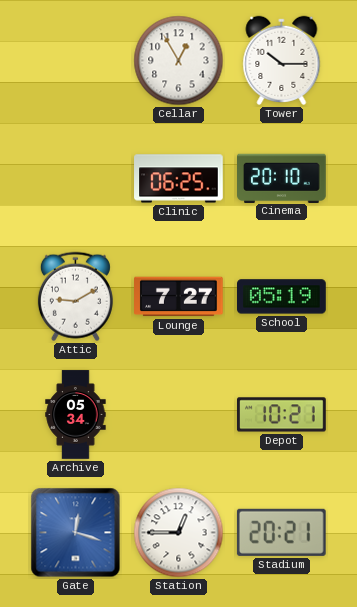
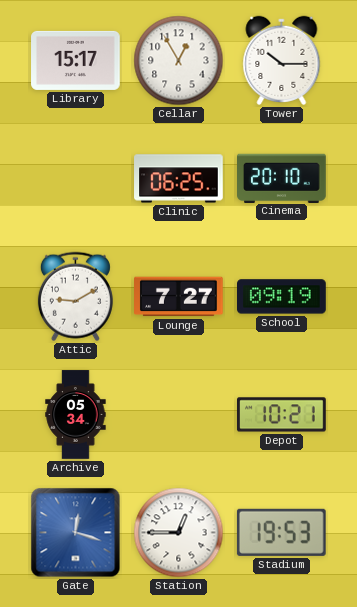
Library: none -> 15:17 (76, 60)
School: 05:19 -> 09:19 (282, 297)
Stadium: 20:21 -> 19:53 (281, 532)
